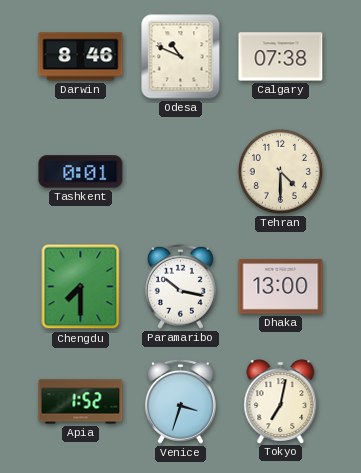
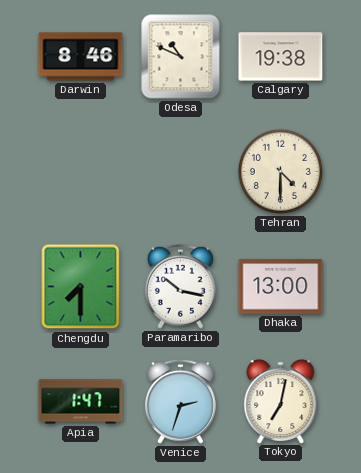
Calgary: 07:38 -> 19:38 (281, 57)
Tashkent: 0:01 -> none (81, 172)
Apia: 1:52 -> 1:47 (81, 402)
Venice: 3:33 -> 2:33 (180, 401)
